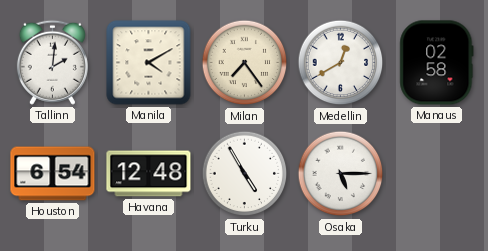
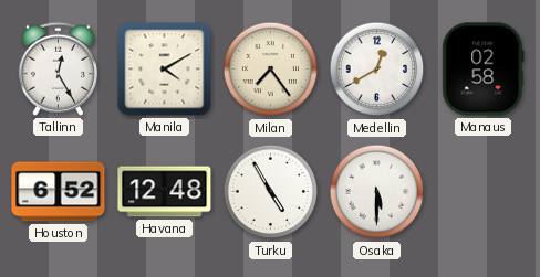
Tallinn: 2:01 -> 12:25 (58, 68)
Houston: 6:54 -> 6:52 (59, 192)
Osaka: 5:15 -> 5:30 (377, 192)
